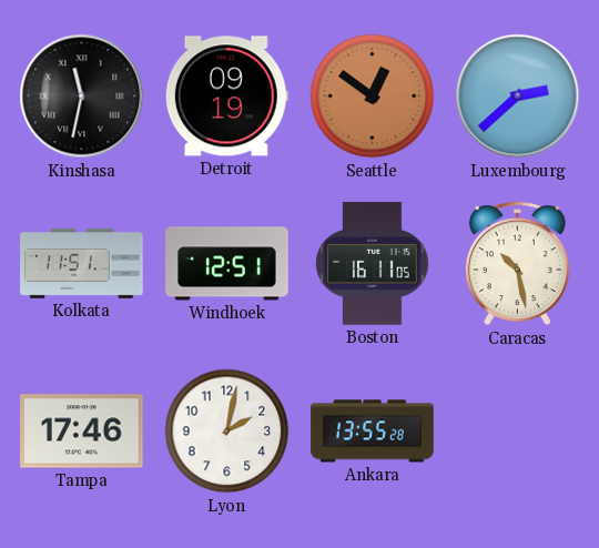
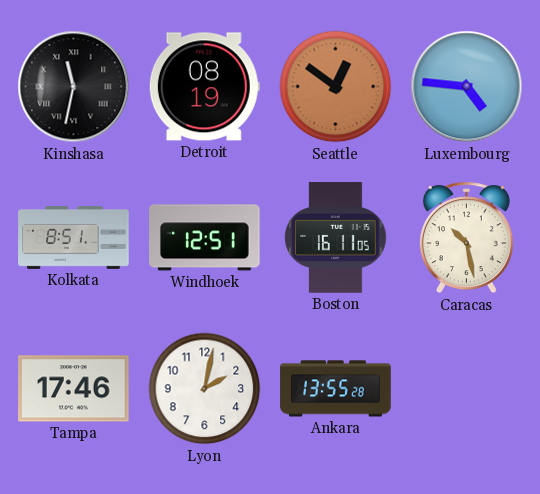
Detroit: 09:19 -> 08:19 (204, 87)
Luxembourg: 2:38 -> 4:46 (467, 87)
Kolkata: 11:51 -> 8:51 (74, 237)
